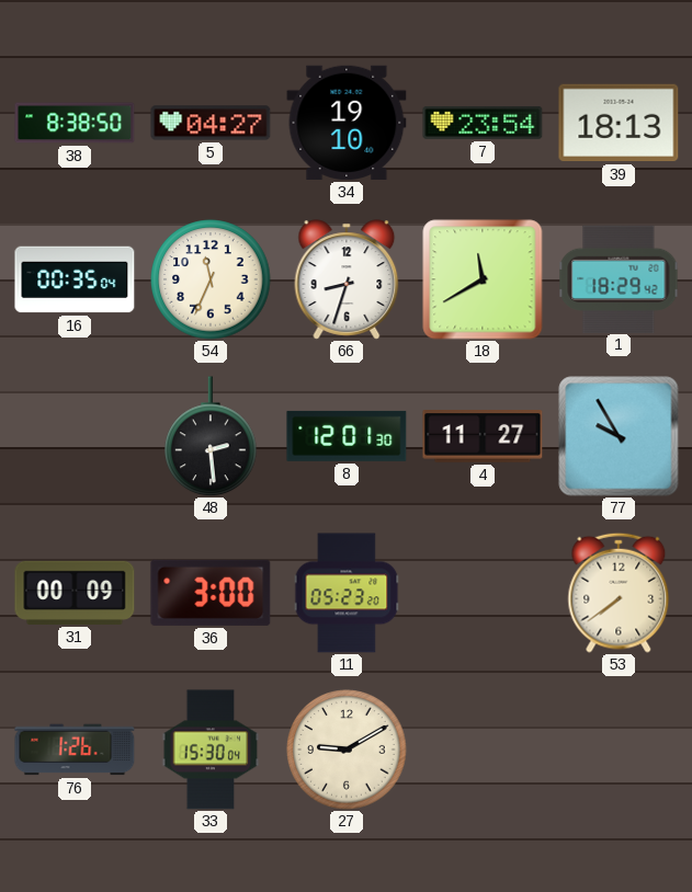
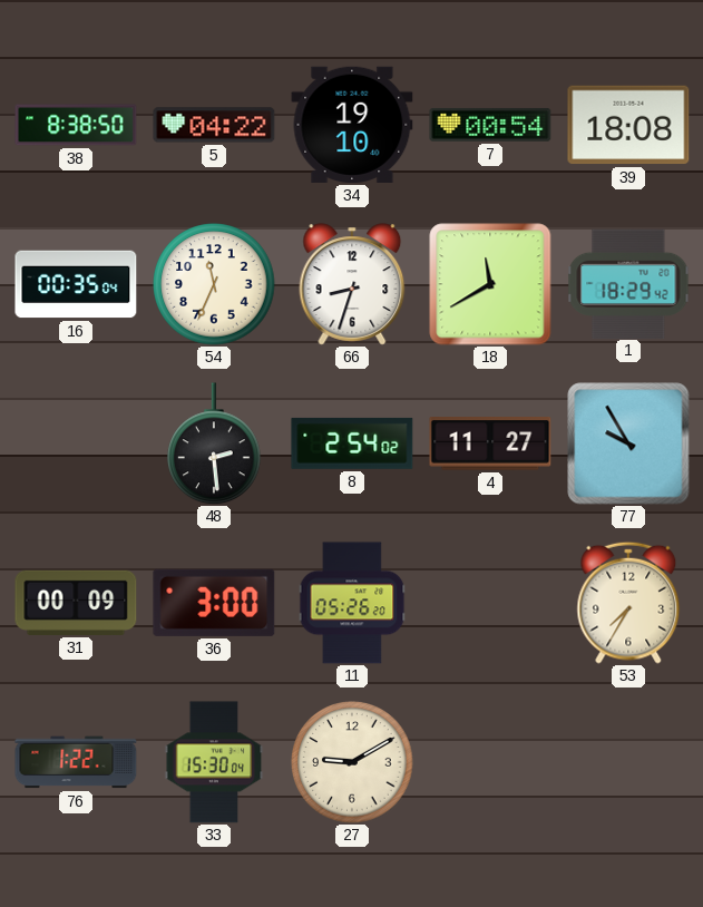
5: 04:27 -> 04:22 (214, 125)
7: 23:54 -> 00:54 (490, 125)
39: 18:13 -> 18:08 (628, 125)
8: 12:01 -> 2:54 (352, 443)
11: 05:23 -> 05:26 (352, 603)
53: 7:39 -> 7:35 (628, 603)
76: 1:26 -> 1:22 (76, 762)
